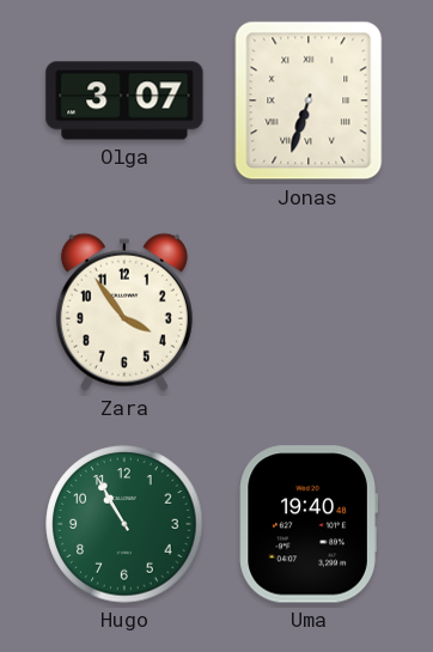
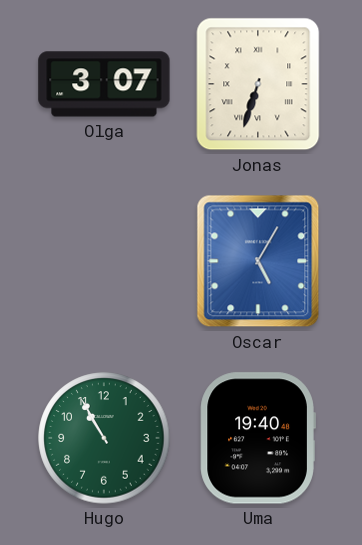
Zara: 3:54 -> none (124, 312)
Oscar: none -> 5:05 (258, 261)
